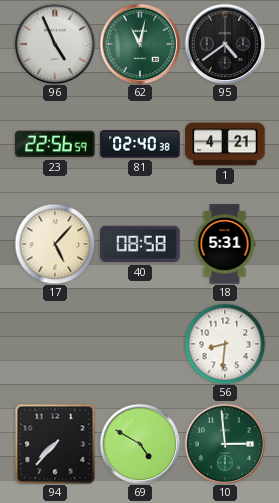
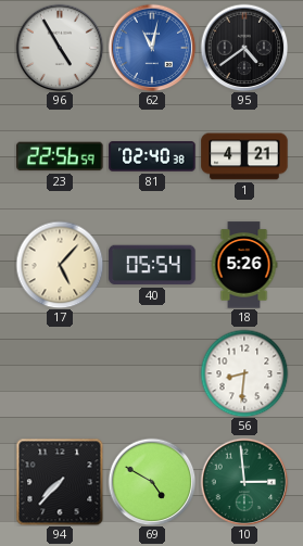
96: 4:56 -> 4:55 (60, 48)
62 dial: green -> blue (152, 48)
40: 08:58 -> 05:54 (152, 265)
18: 5:31 -> 5:26 (244, 265)
